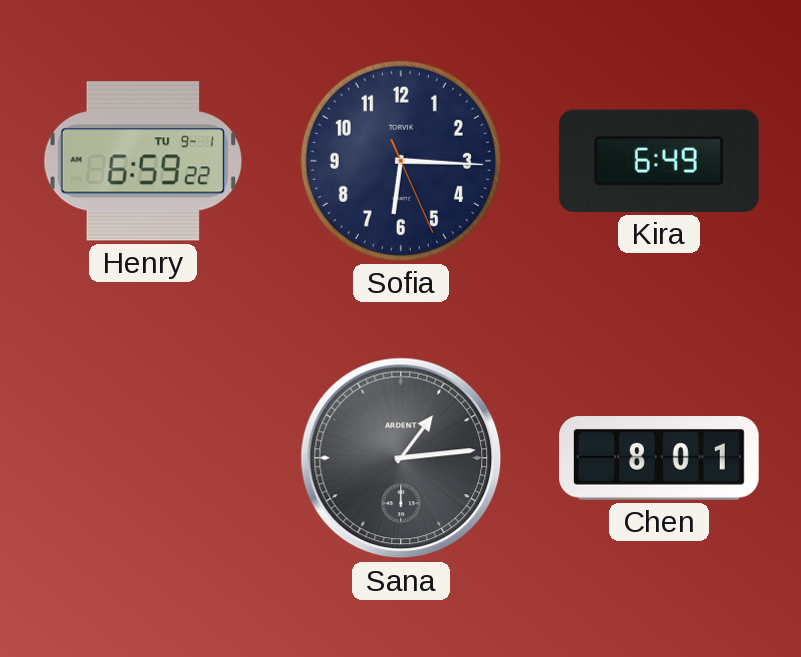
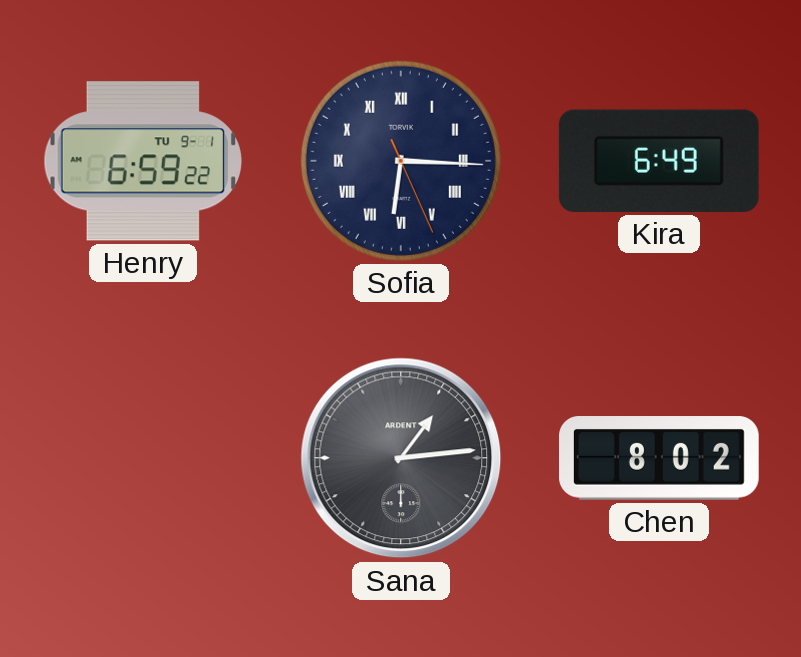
Sofia numerals: Arabic -> Roman (401, 161)
Chen: 8:01 -> 8:02 (660, 458)
